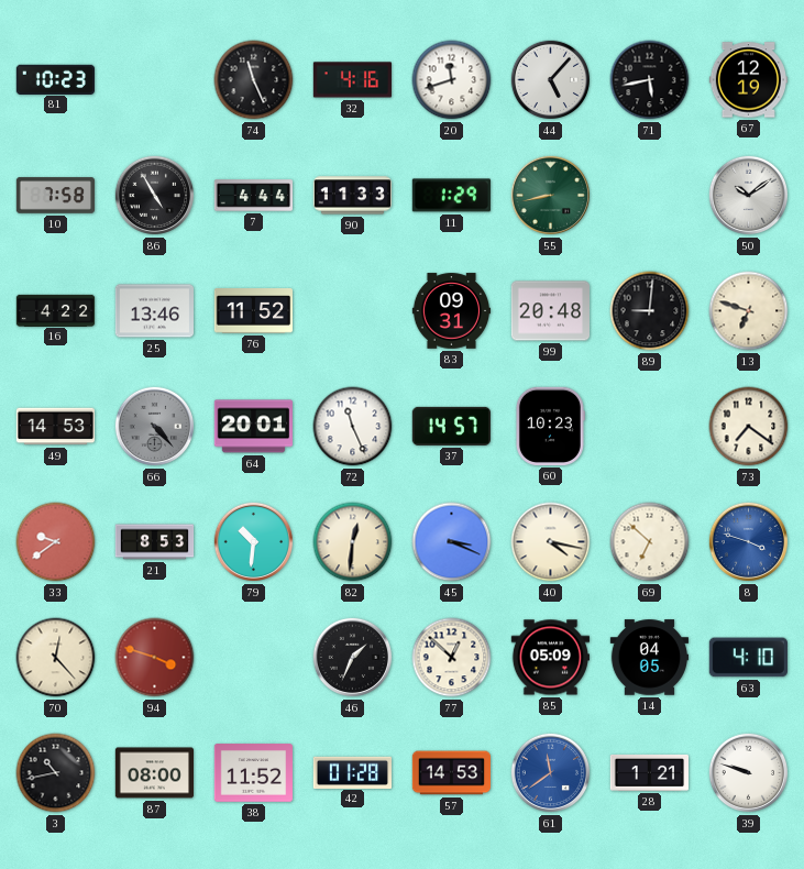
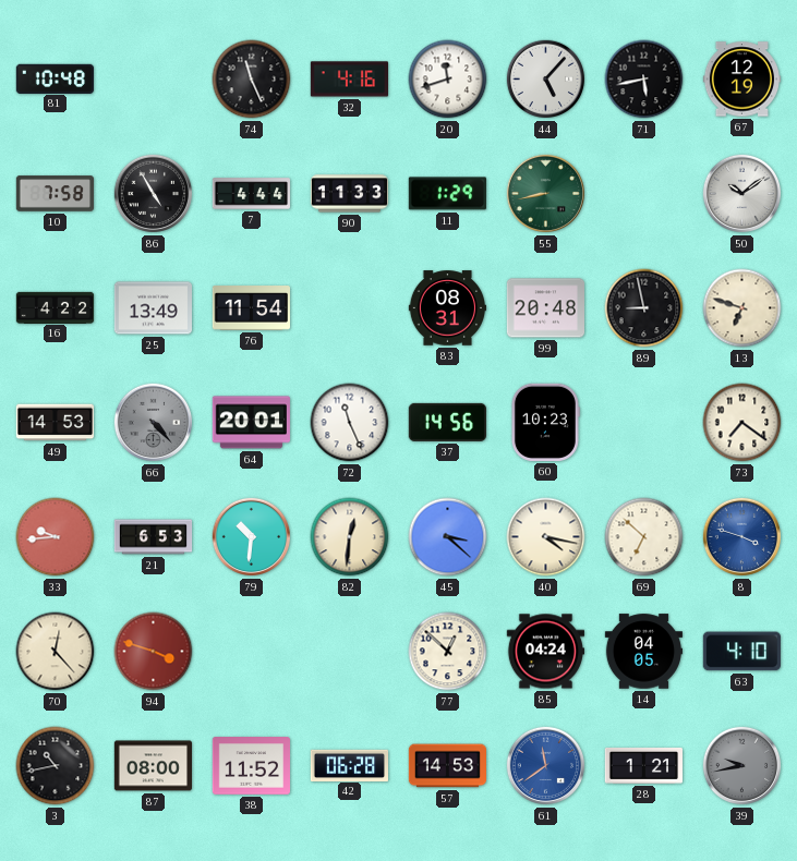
81: 10:23 -> 10:48 (55, 78)
25: 13:46 -> 13:49 (153, 308)
76: 11:52 -> 11:54 (251, 308)
83: 09:31 -> 08:31 (447, 308)
89: 9:01 -> 8:58 (644, 308)
37: 14:57 -> 14:56 (447, 422)
33: 9:39 -> 9:44 (56, 537)
21: 8:53 -> 6:53 (154, 537)
45: 3:19 -> 3:22 (448, 537)
46: 1:34 -> none (353, 658)
85: 05:09 -> 04:24 (545, 652)
42: 01:28 -> 06:28 (349, 765)
39: 9:48 -> 9:43 (742, 766)
39 dial: white -> grey (742, 766)
